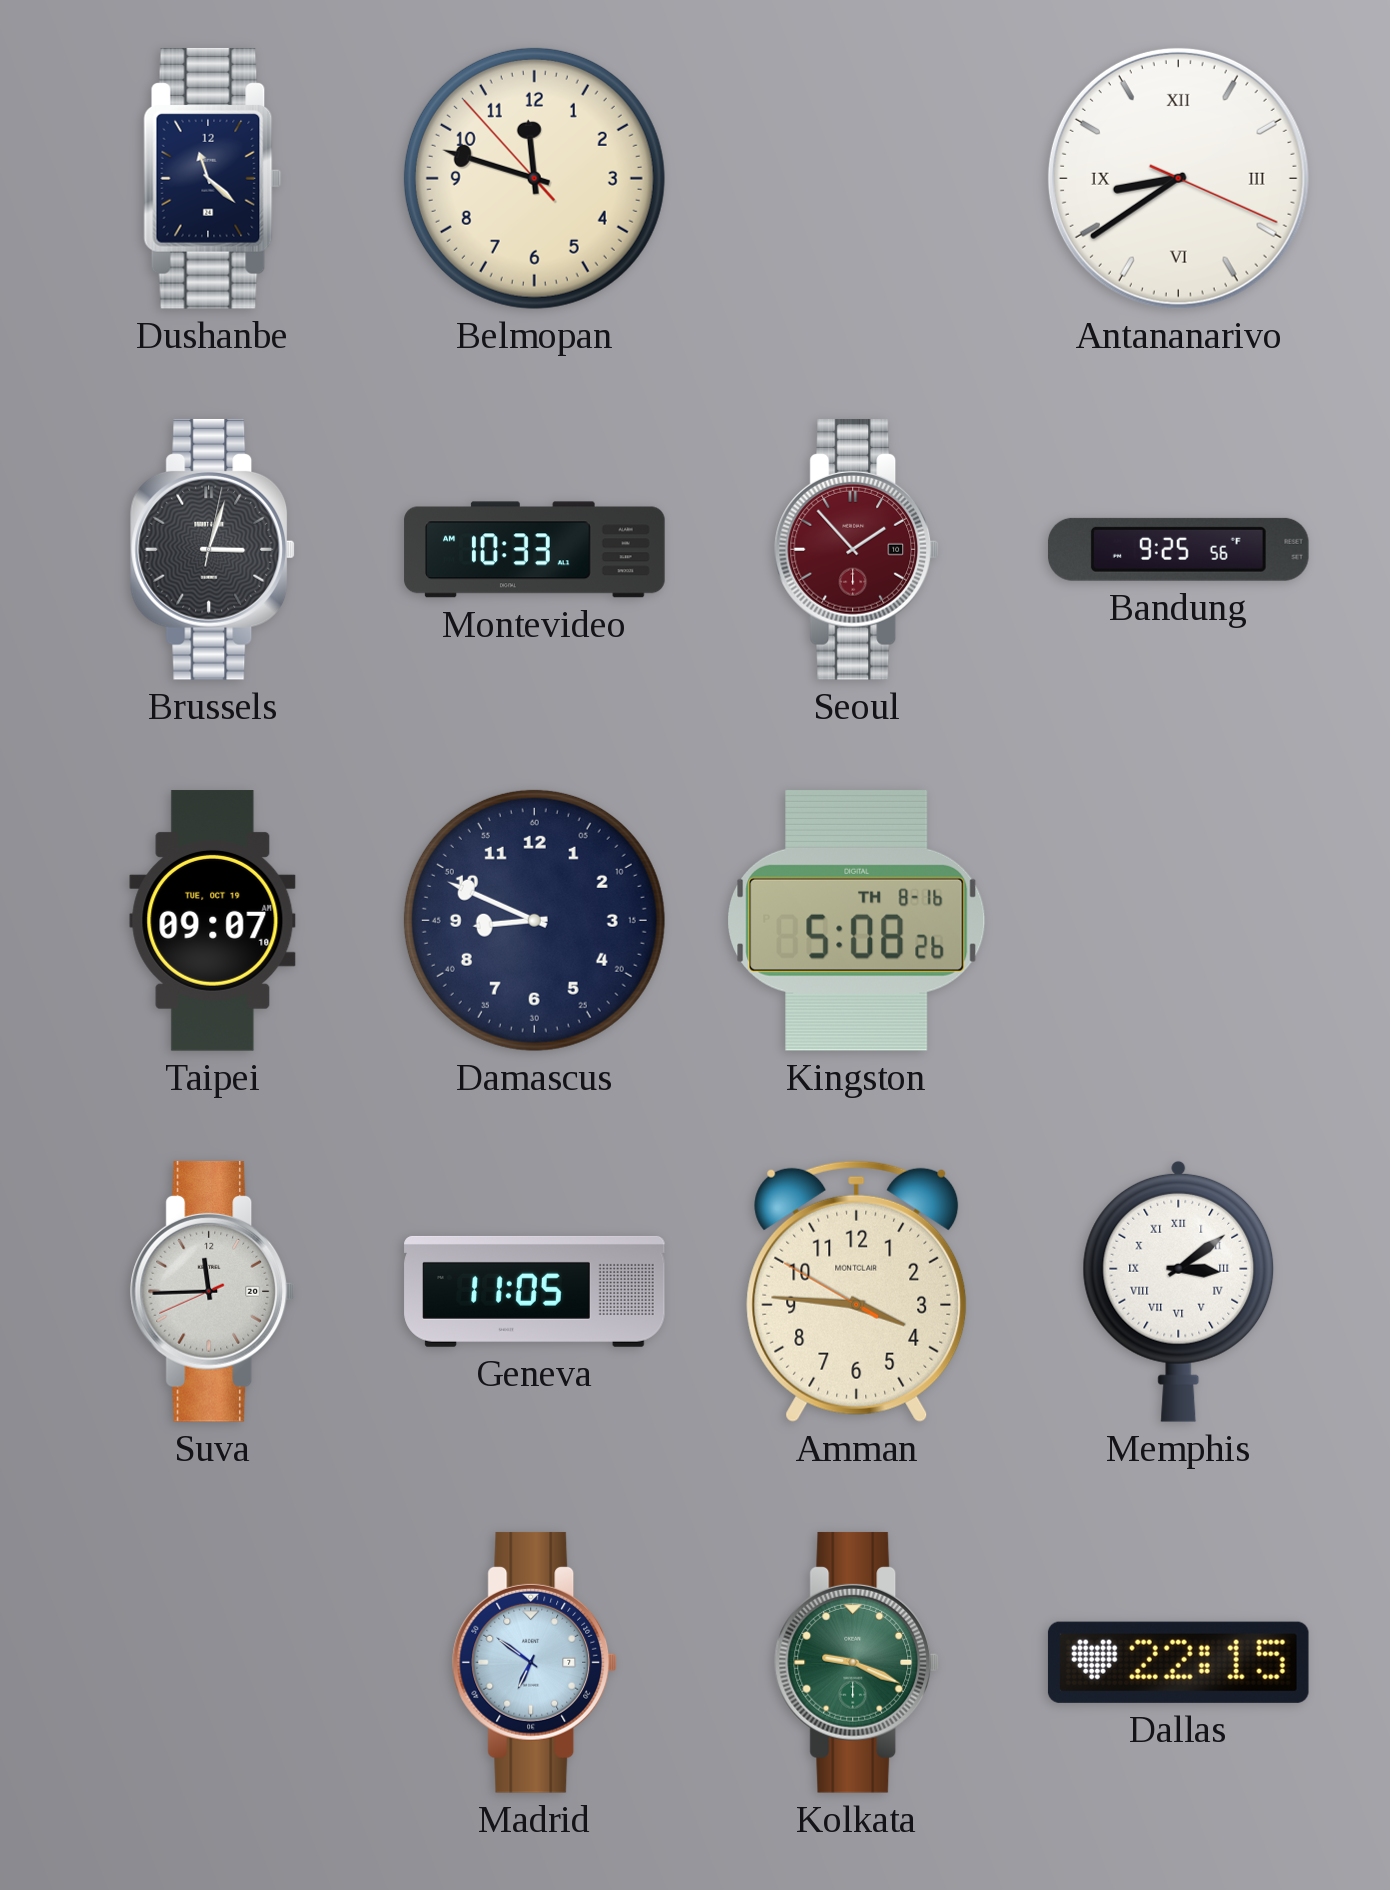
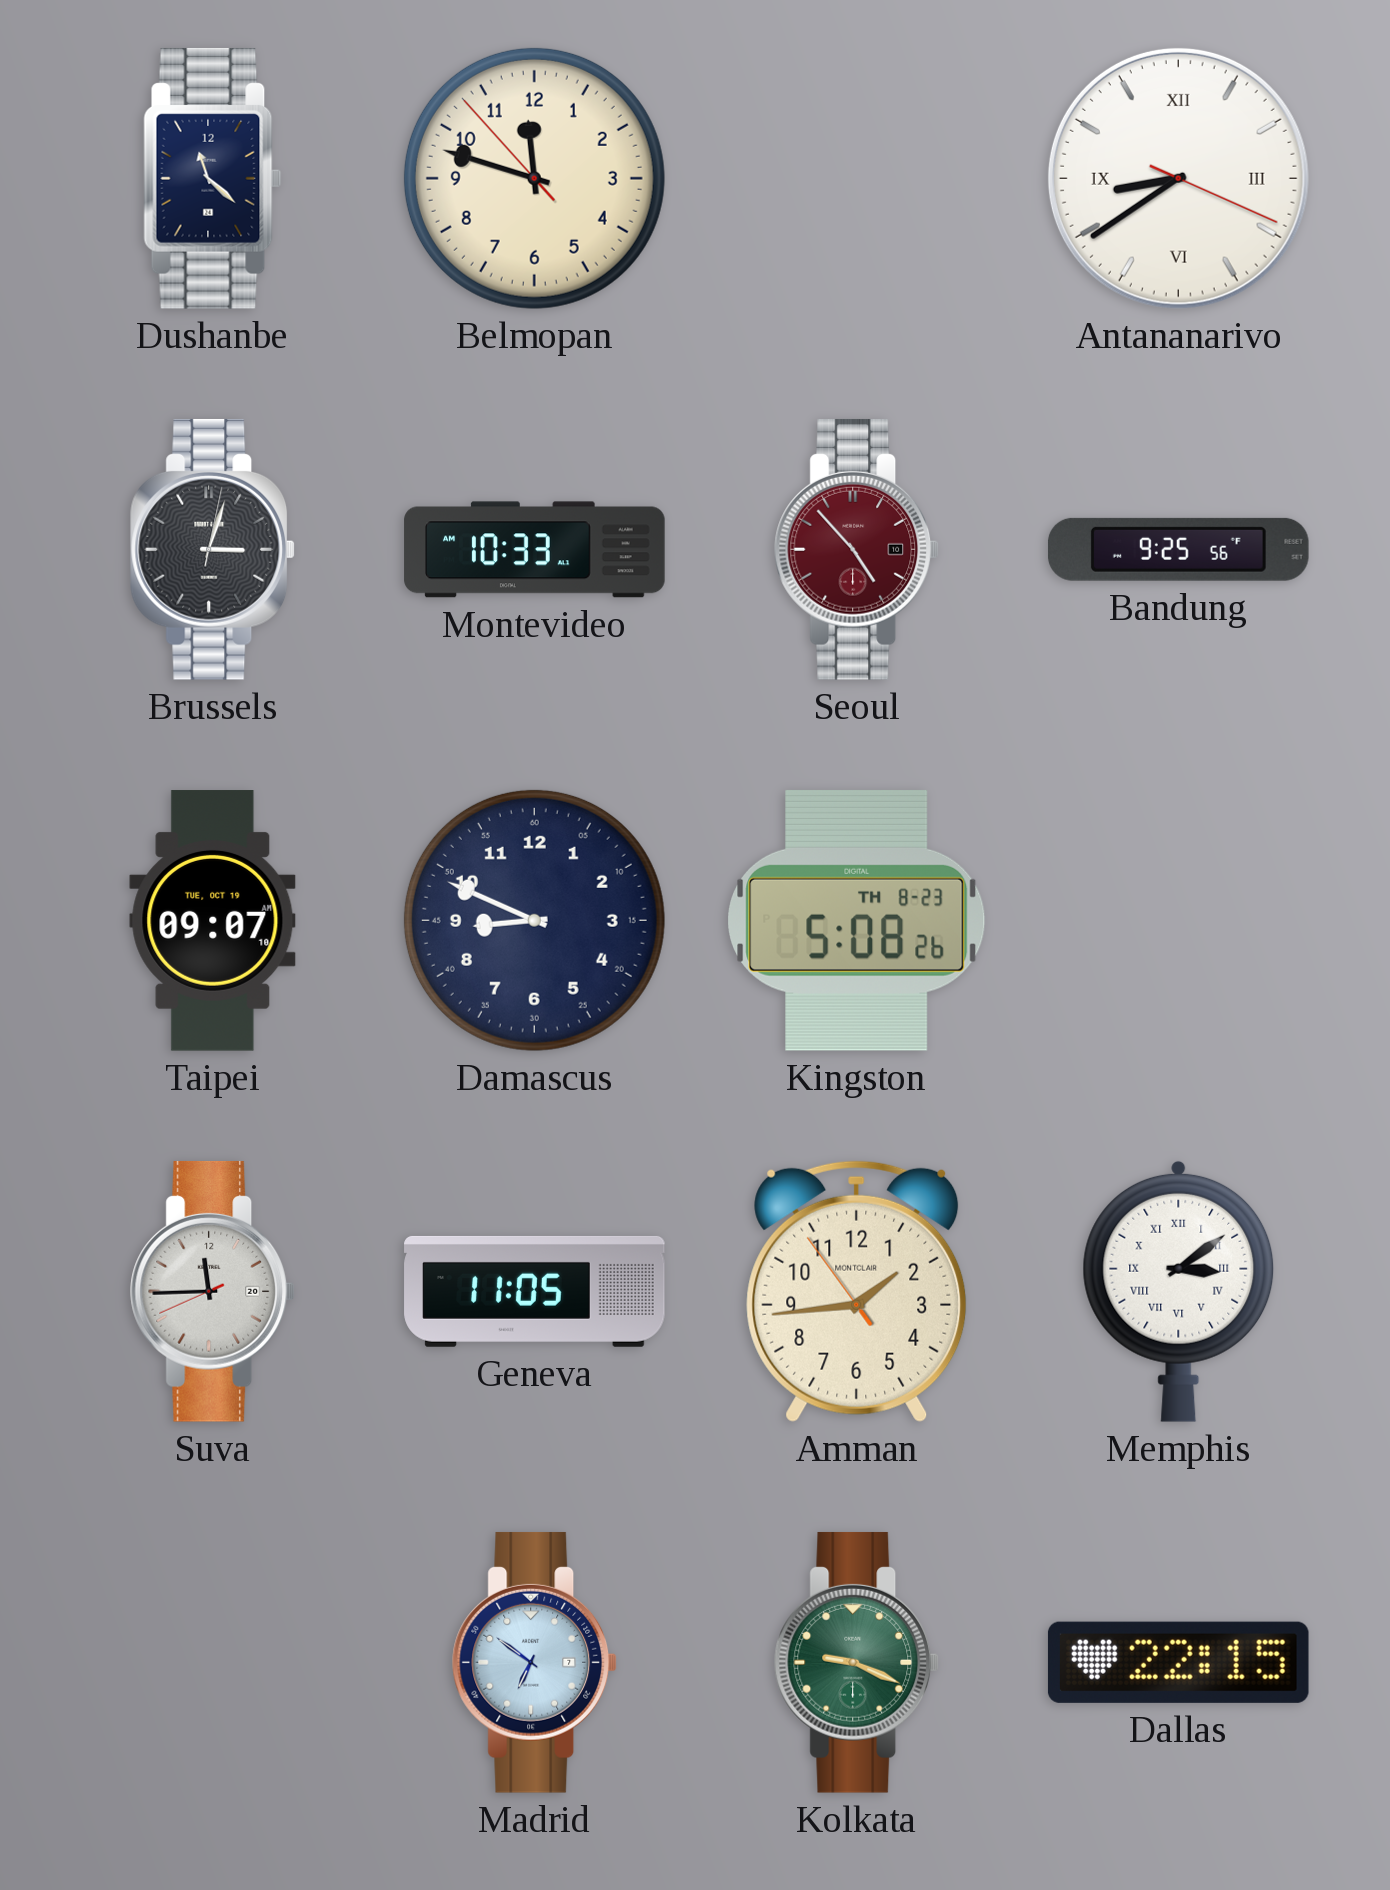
Seoul: 1:53 -> 4:53 (857, 549)
Kingston date: TH 8-16 -> TH 8-23 (857, 920)
Amman: 3:45 -> 1:43 (857, 1291)
